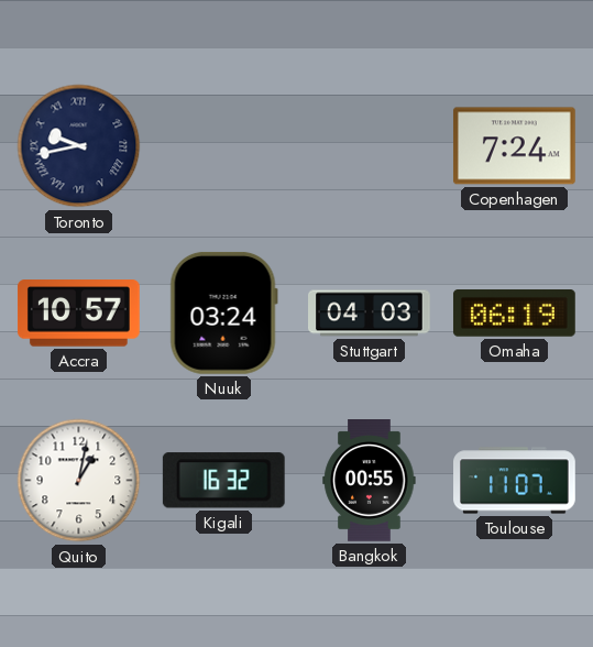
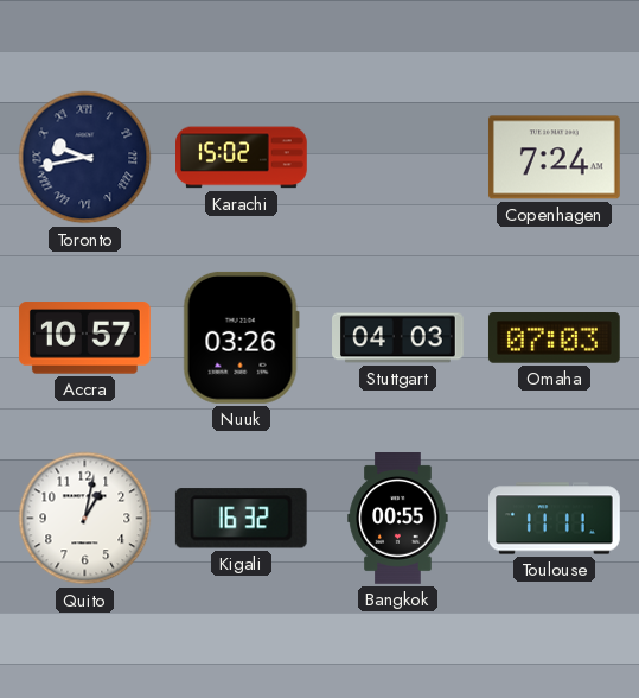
Karachi: none -> 15:02 (242, 158)
Nuuk: 03:24 -> 03:26 (241, 337)
Omaha: 06:19 -> 07:03 (554, 338)
Toulouse: 11:07 -> 11:11 (555, 519)
